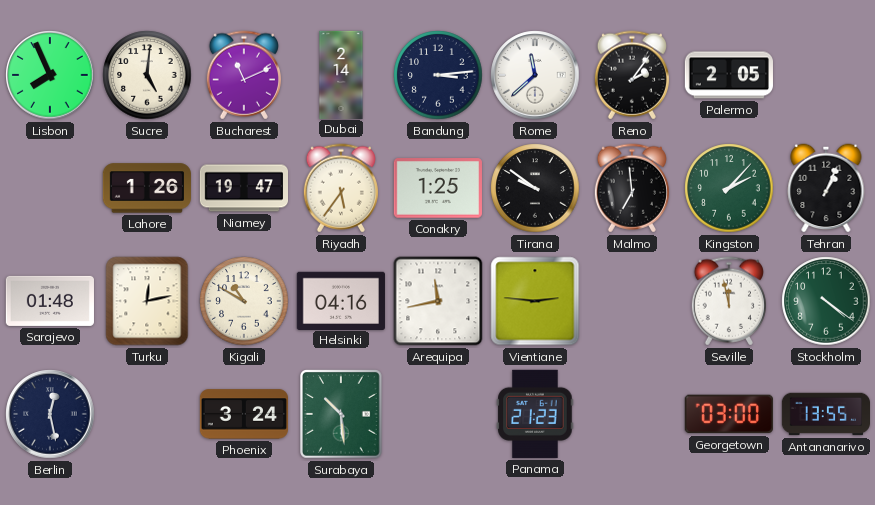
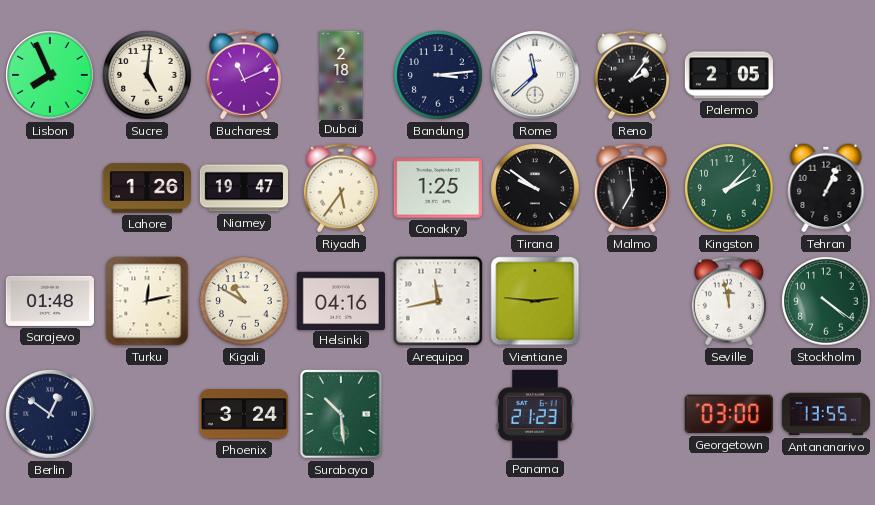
Dubai: 2:14 -> 2:18 (341, 74)
Berlin: 12:28 -> 12:51 (50, 414)
